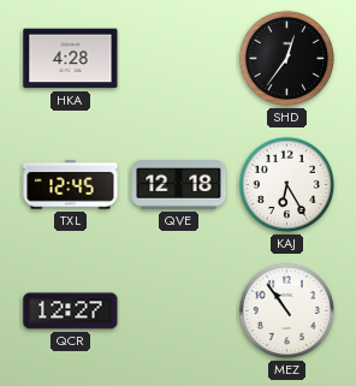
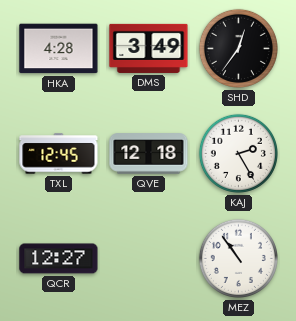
DMS: none -> 3:49 (149, 48)
KAJ: 6:25 -> 2:25 (238, 153)
